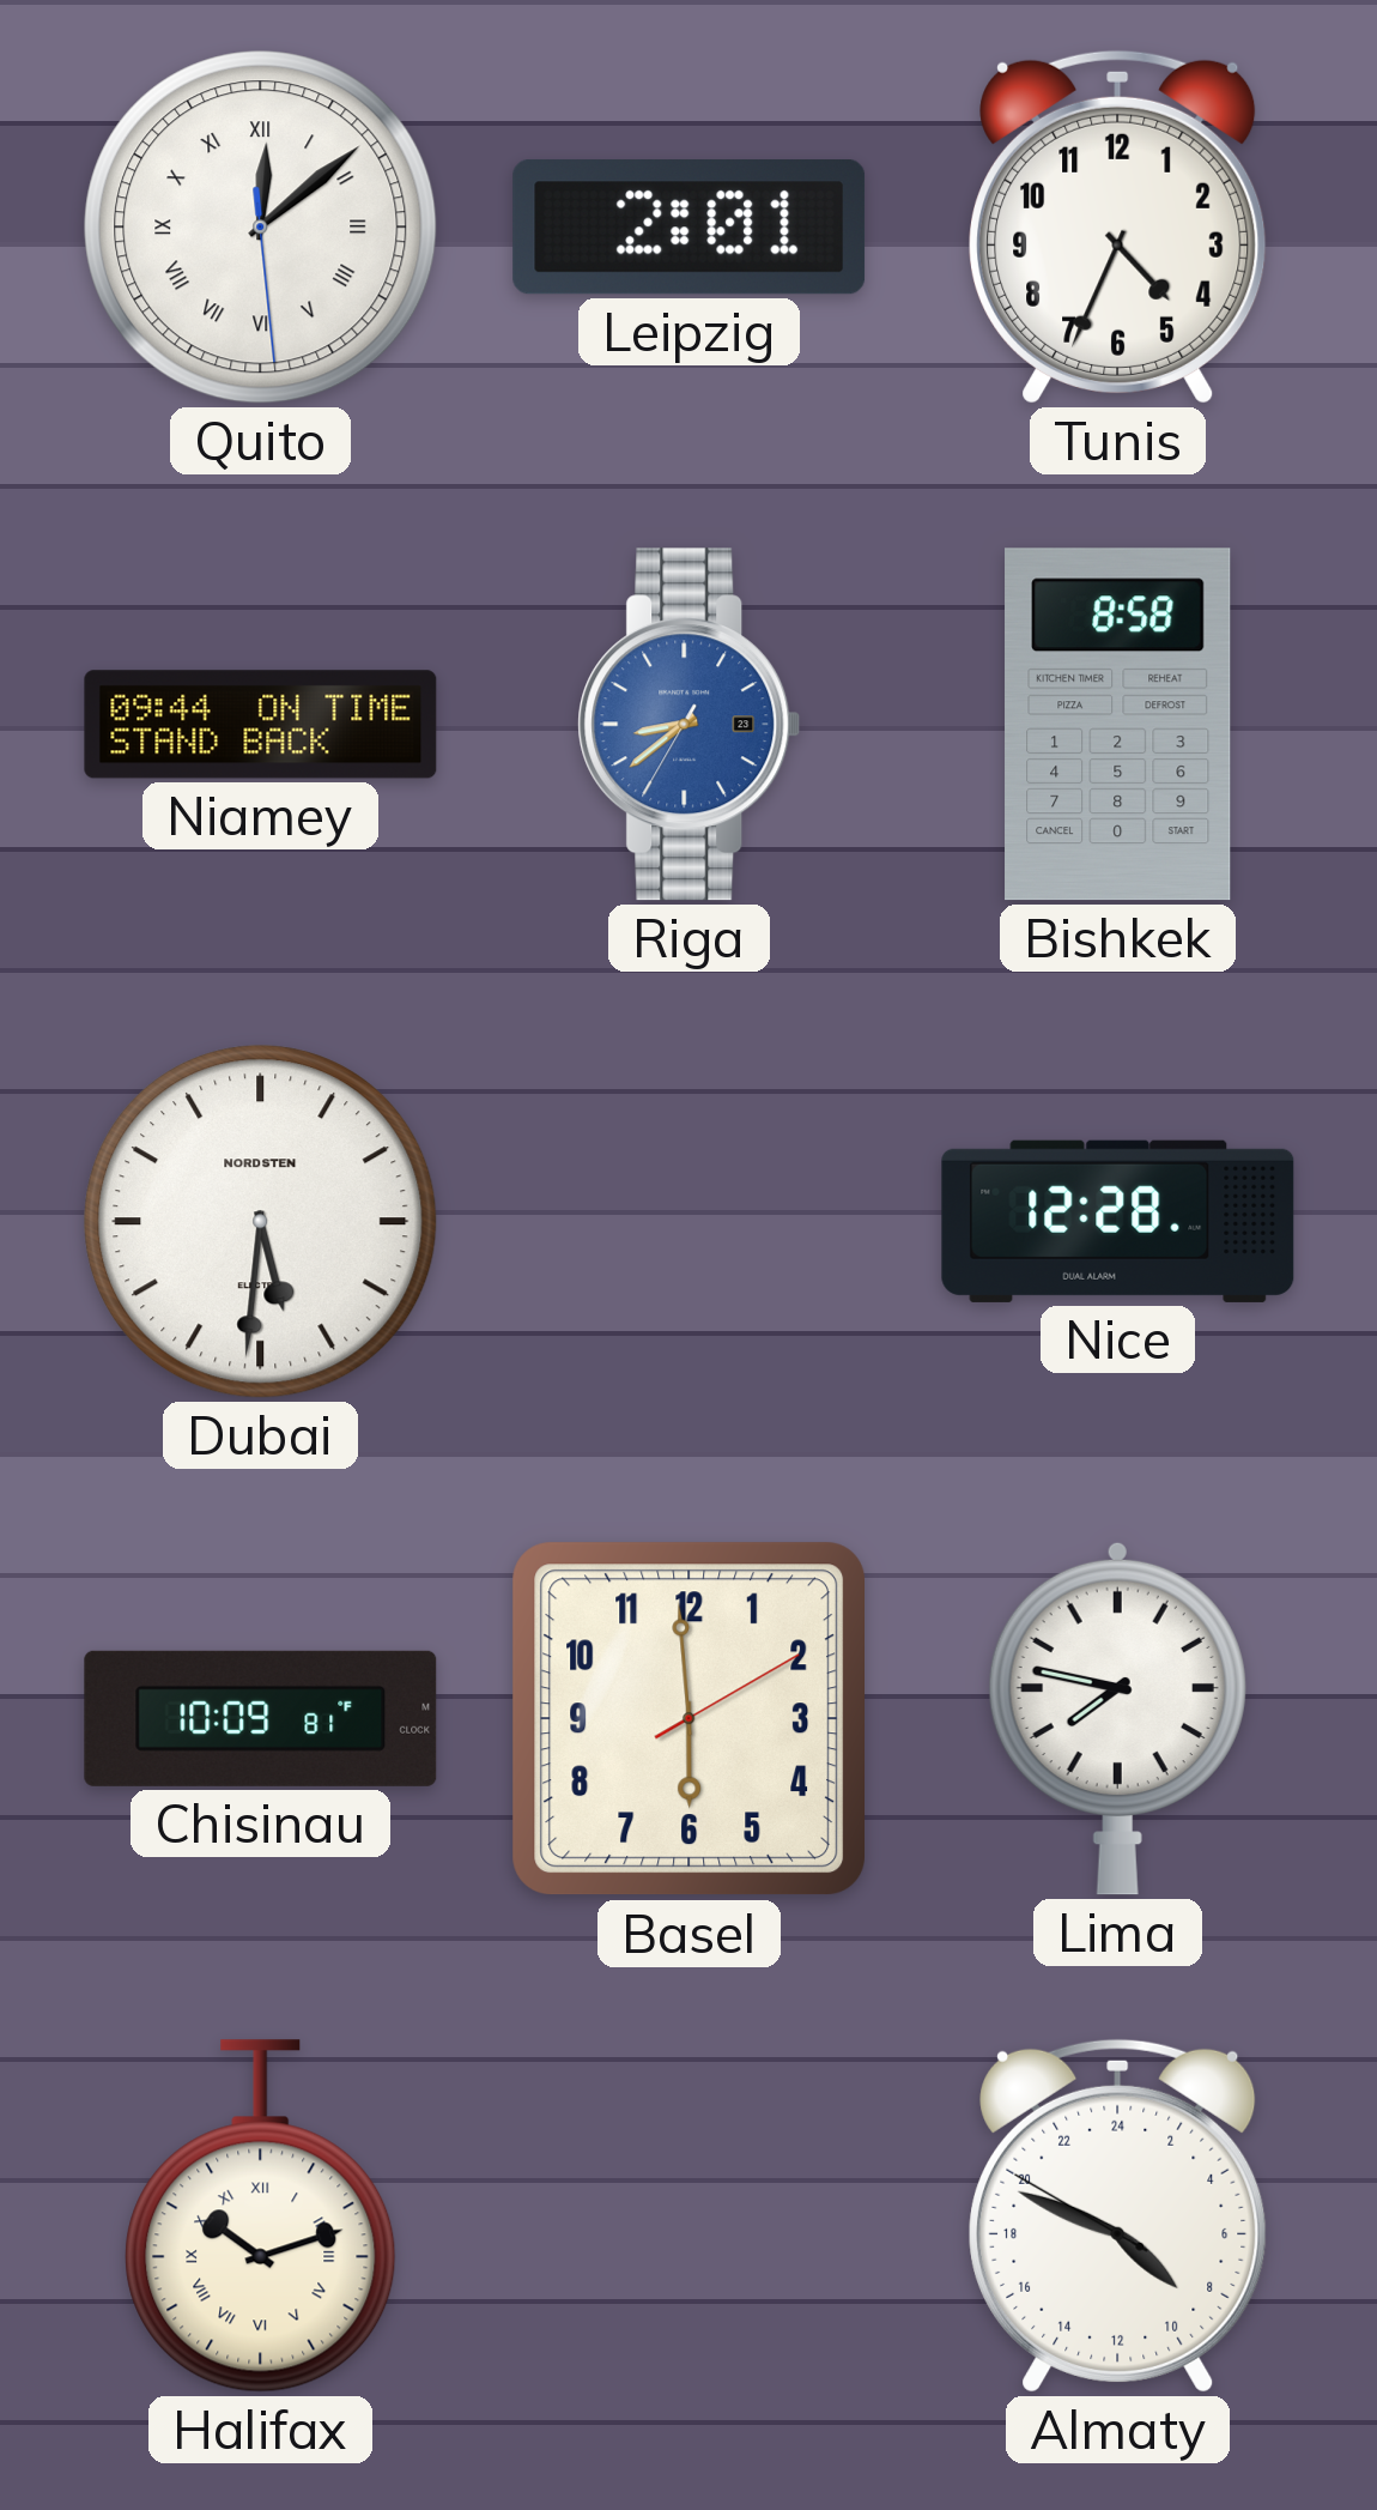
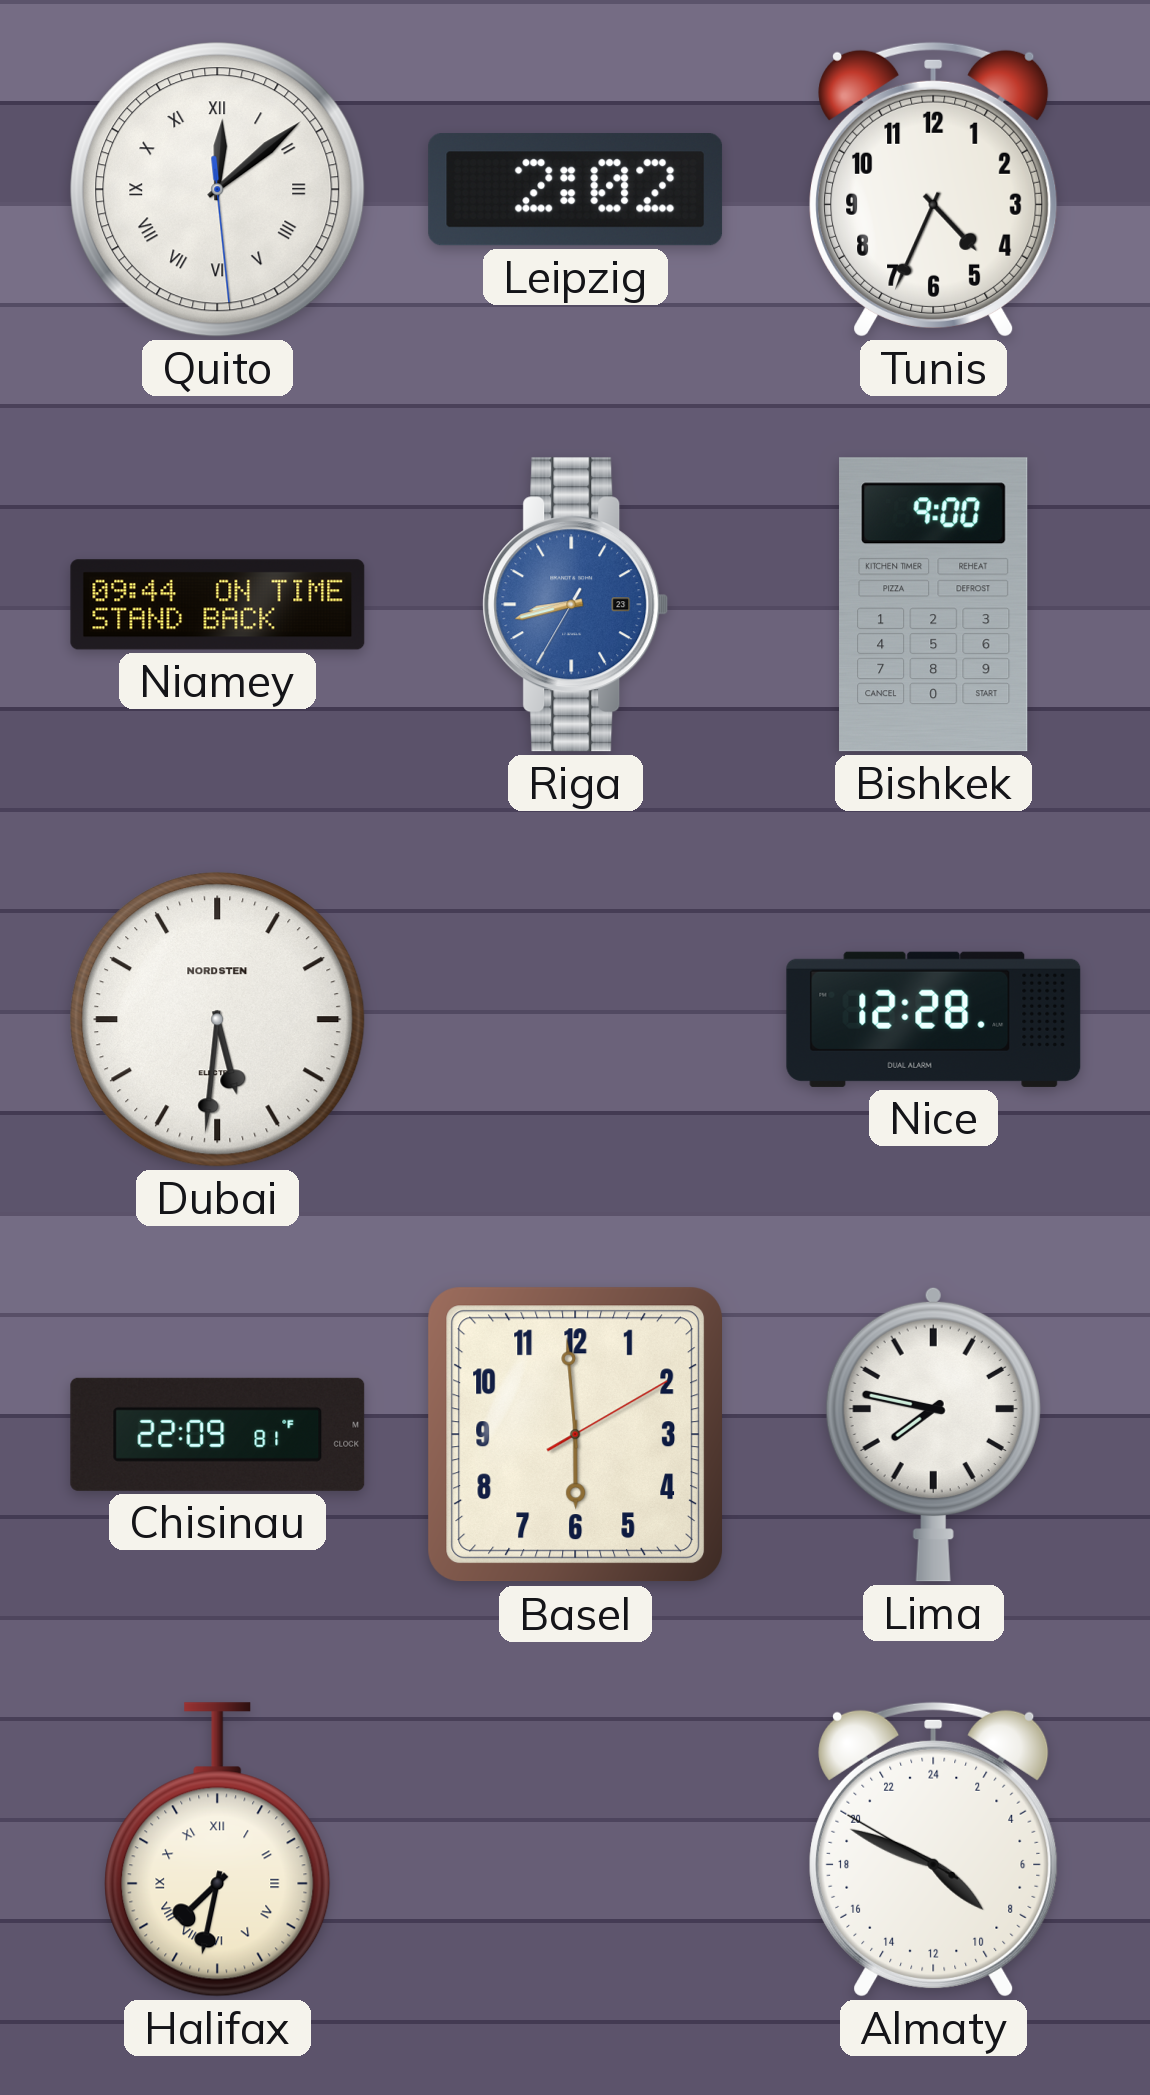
Leipzig: 2:01 -> 2:02 (576, 190)
Riga: 8:38 -> 8:42 (576, 605)
Bishkek: 8:58 -> 9:00 (934, 605)
Chisinau: 10:09 -> 22:09 (218, 1434)
Halifax: 10:12 -> 7:32 (218, 1850)
